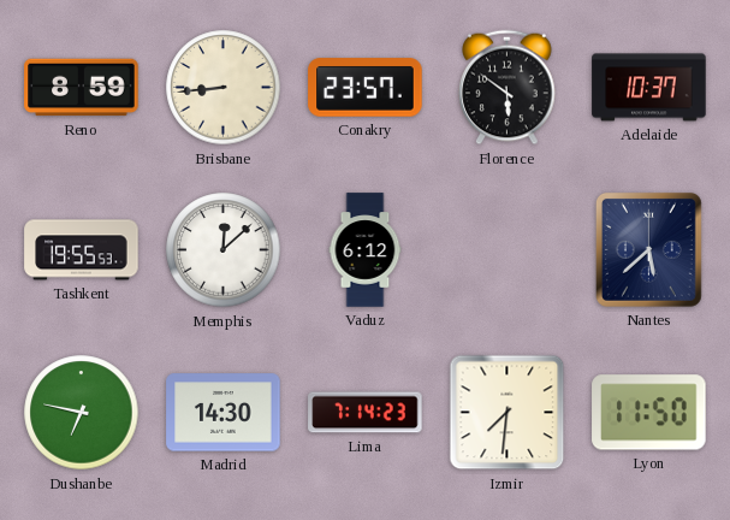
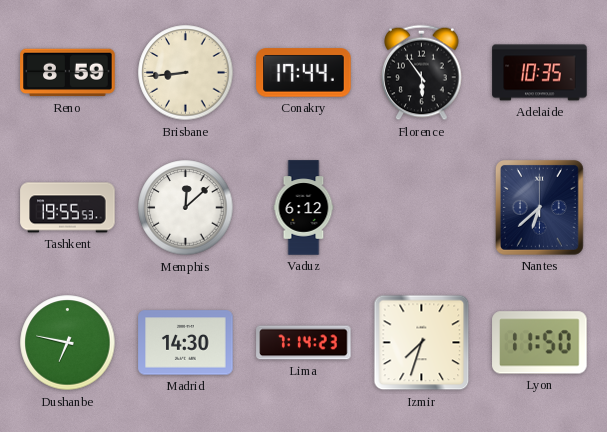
Conakry: 23:57 -> 17:44 (304, 73)
Florence: 5:51 -> 5:54 (422, 73)
Adelaide: 10:37 -> 10:35 (540, 73)
Nantes: 5:38 -> 6:38 (539, 208)
Izmir: 7:31 -> 7:33 (422, 343)
